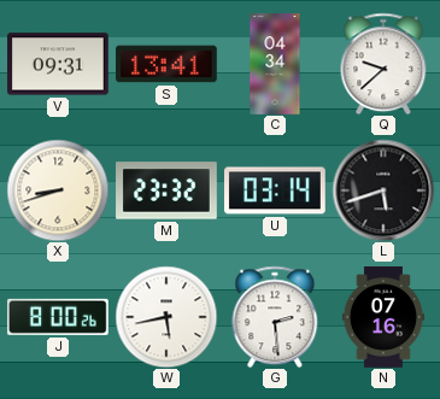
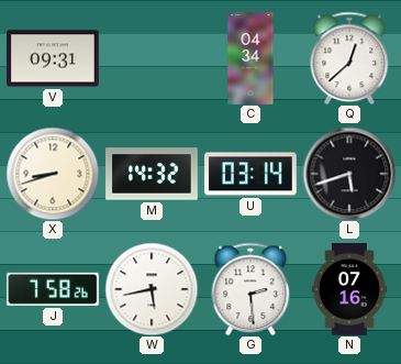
S: 13:41 -> none (168, 64)
Q: 9:38 -> 12:38 (349, 58)
M: 23:32 -> 14:32 (152, 174)
J: 8:00 -> 7:58 (53, 289)
